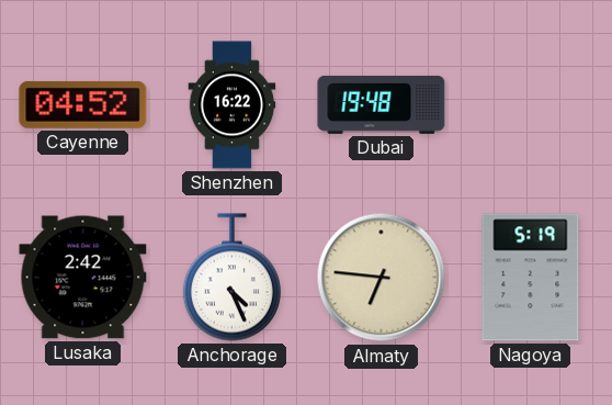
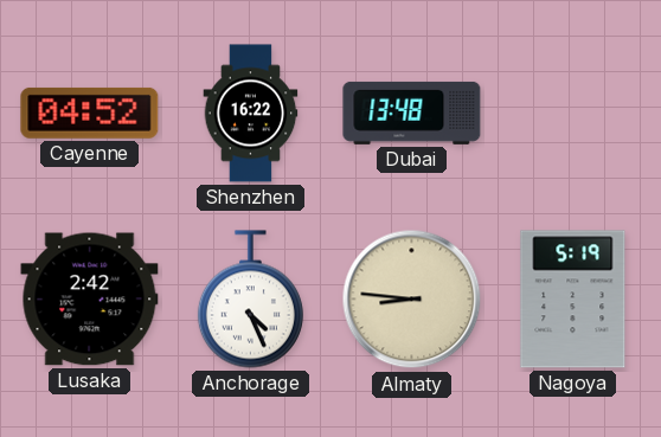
Dubai: 19:48 -> 13:48 (412, 113)
Almaty: 6:46 -> 8:46 (412, 300)
